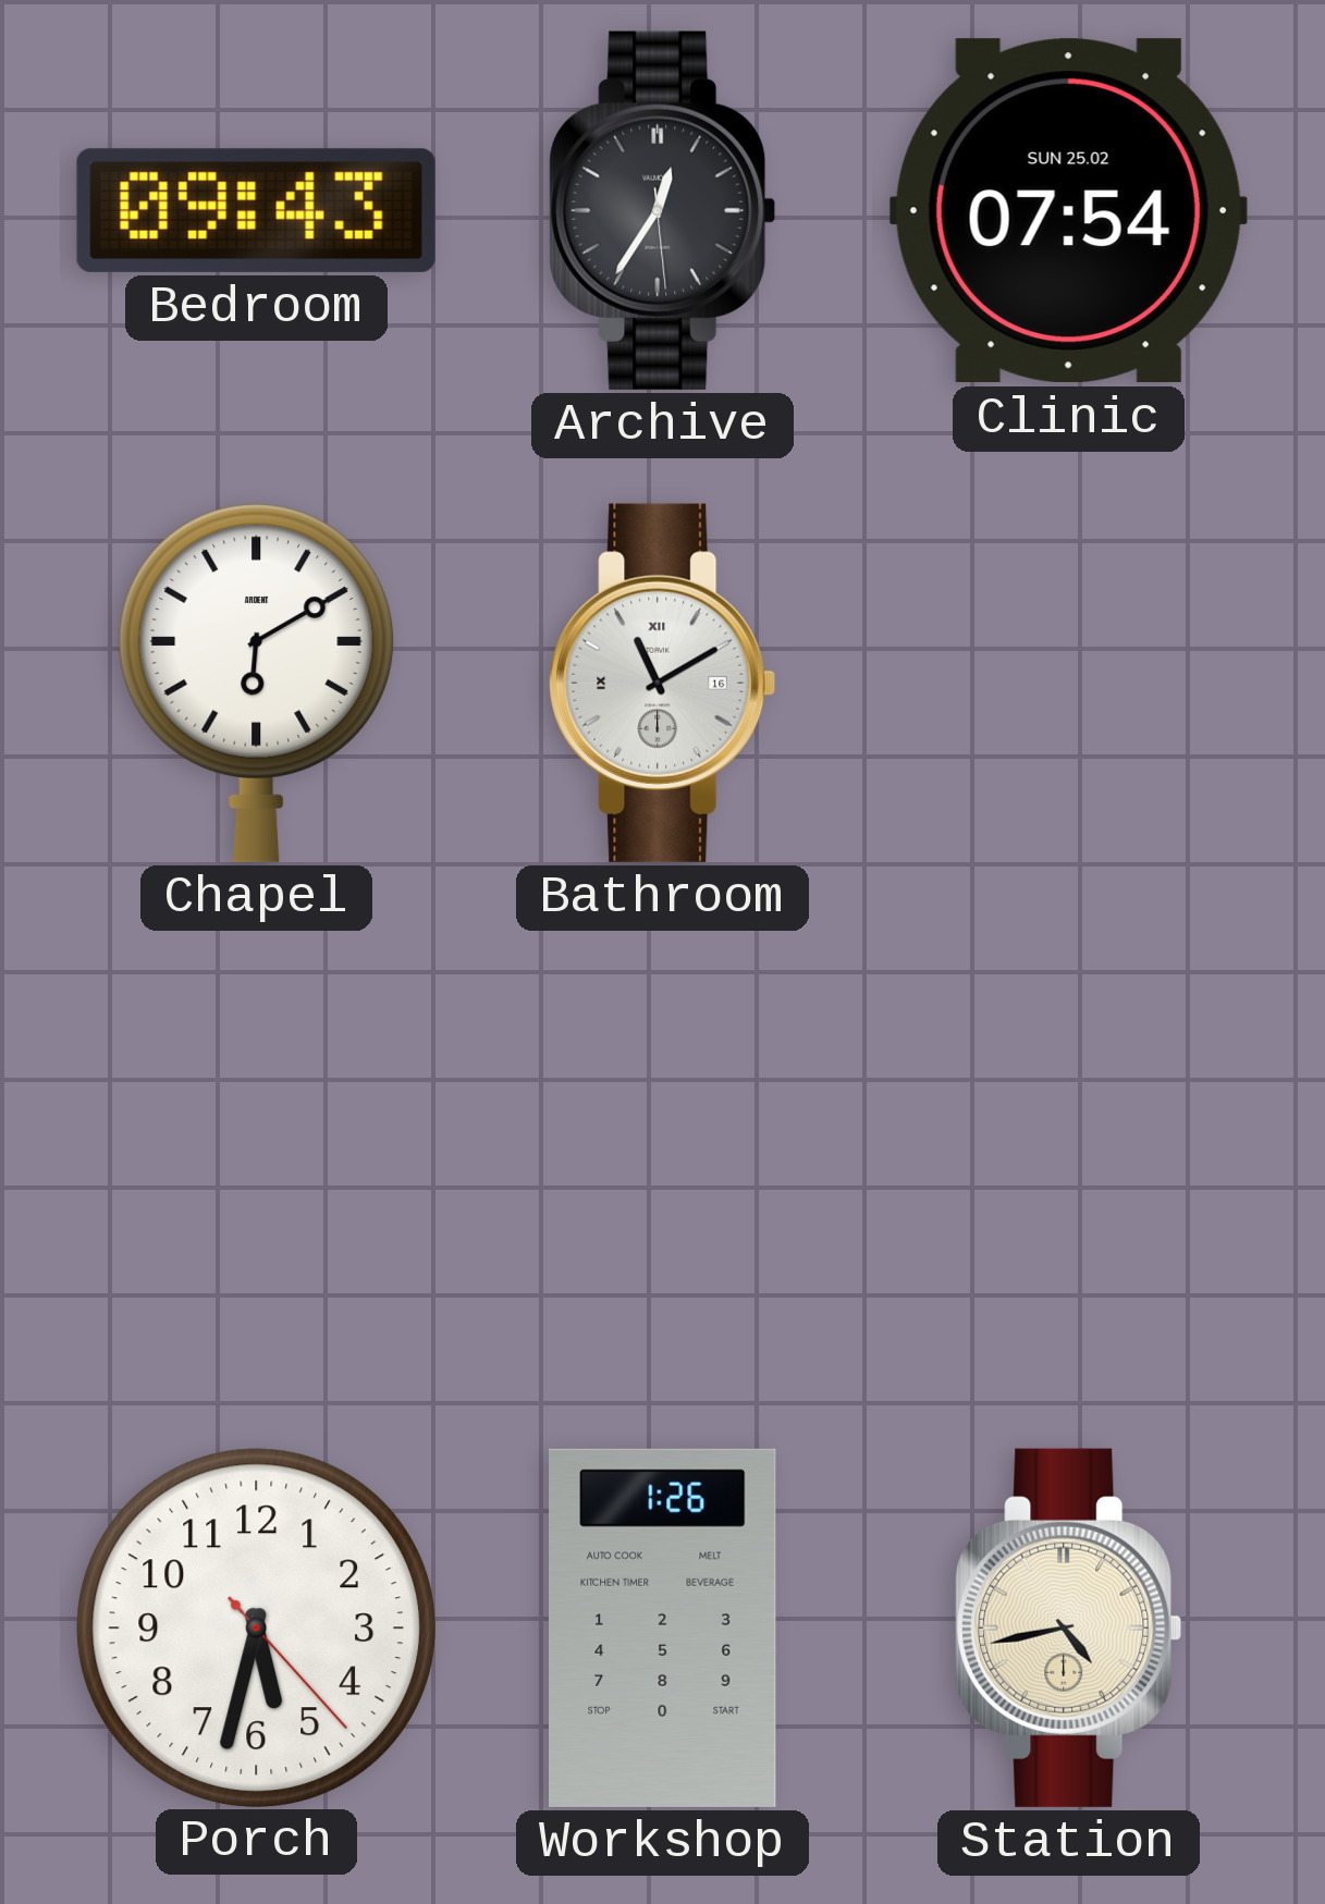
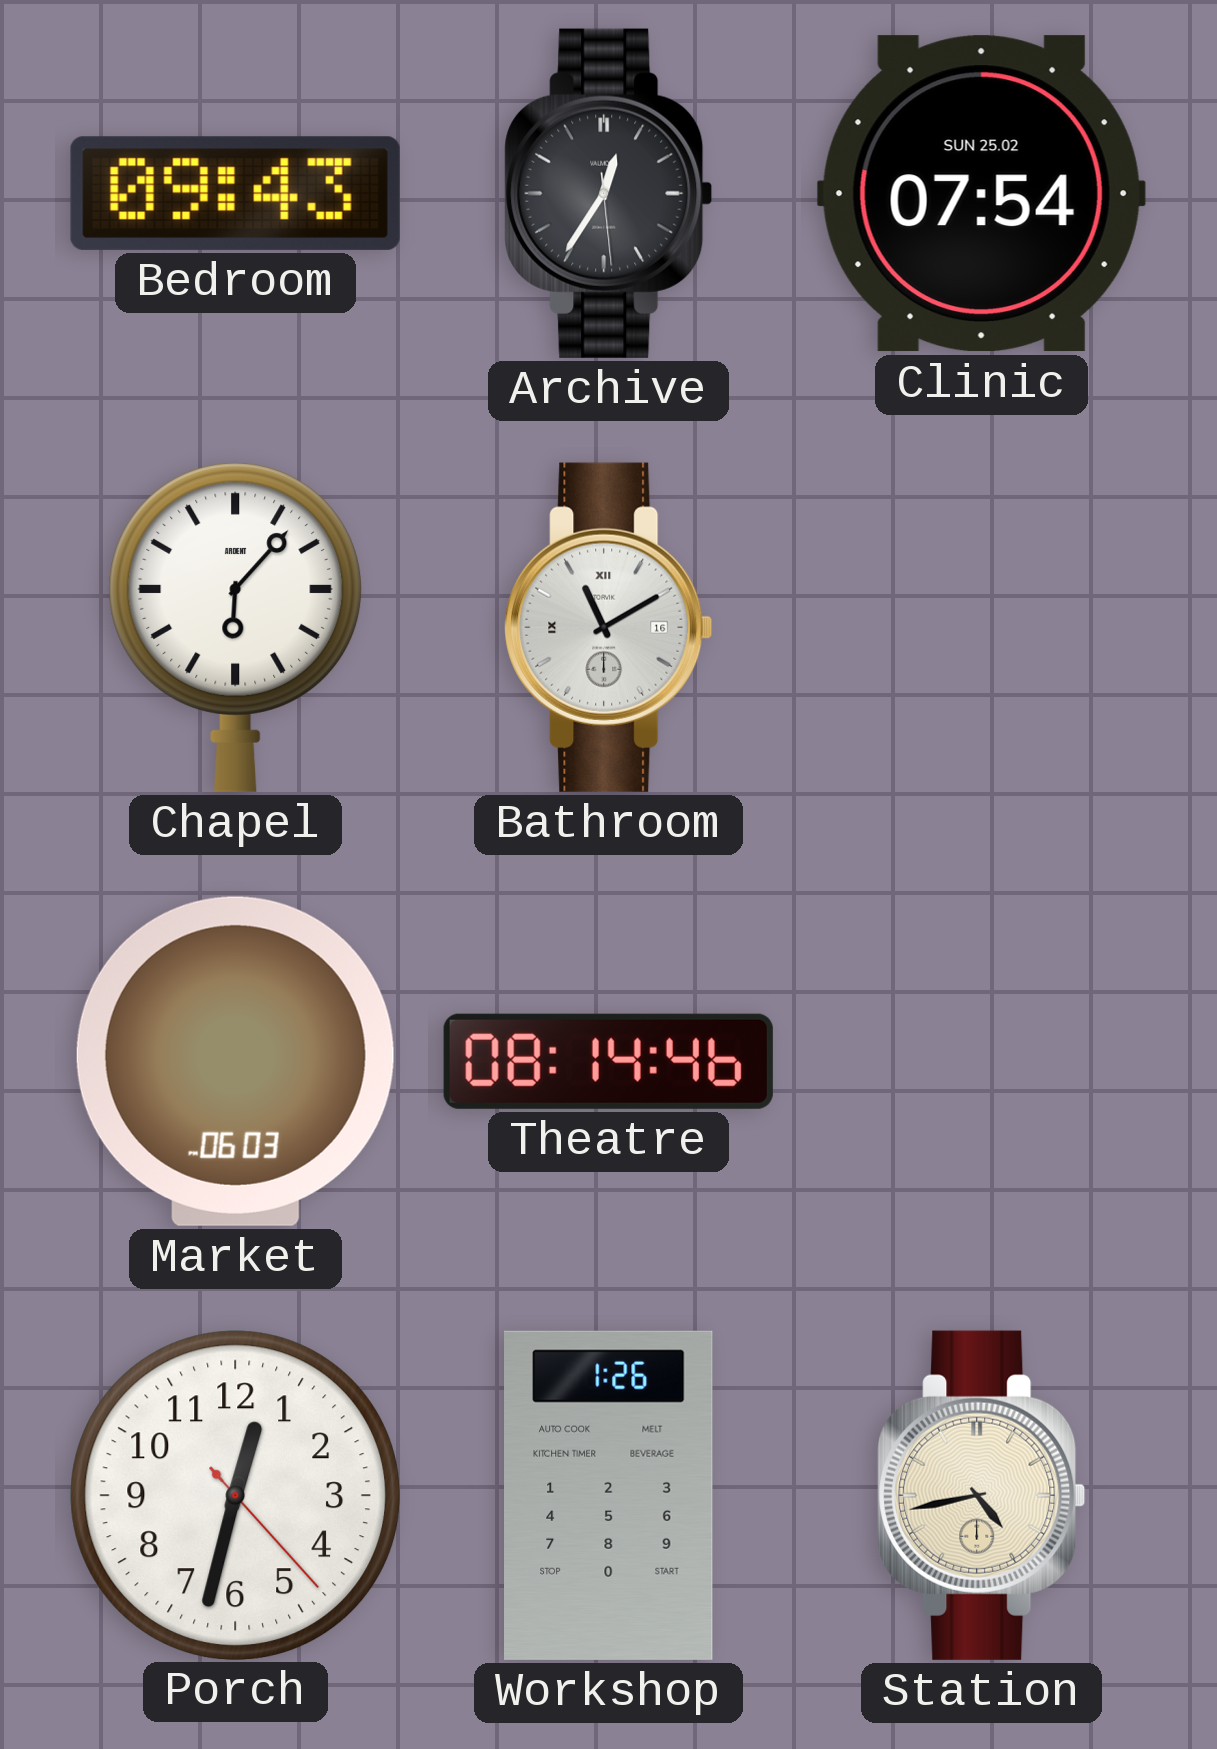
Chapel: 6:10 -> 6:07 (236, 627)
Market: none -> 06:03 (235, 1061)
Theatre: none -> 08:14 (608, 1061)
Porch: 5:32 -> 12:32 (235, 1495)
